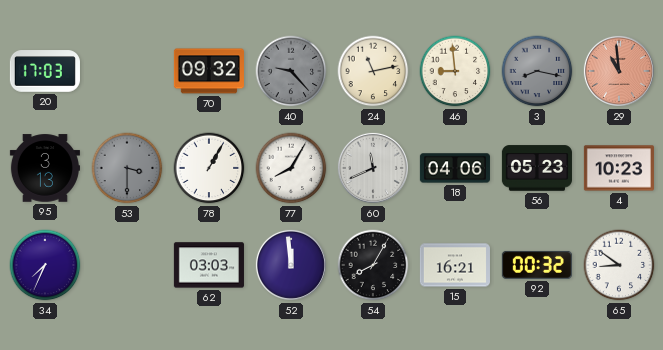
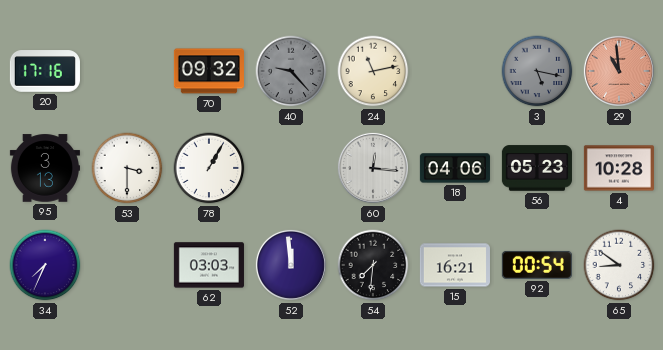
20: 17:03 -> 17:16 (45, 71)
46: 8:59 -> none (455, 71)
3: 8:17 -> 5:17 (537, 71)
53 dial: grey -> white (127, 168)
77: 8:05 -> none (291, 168)
60: 11:41 -> 12:16 (373, 168)
4: 10:23 -> 10:28 (619, 168)
54: 8:05 -> 7:31 (373, 265)
92: 00:32 -> 00:54 (537, 265)
